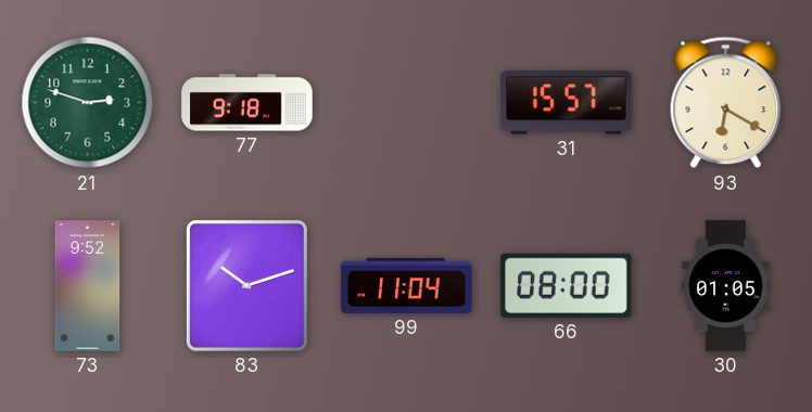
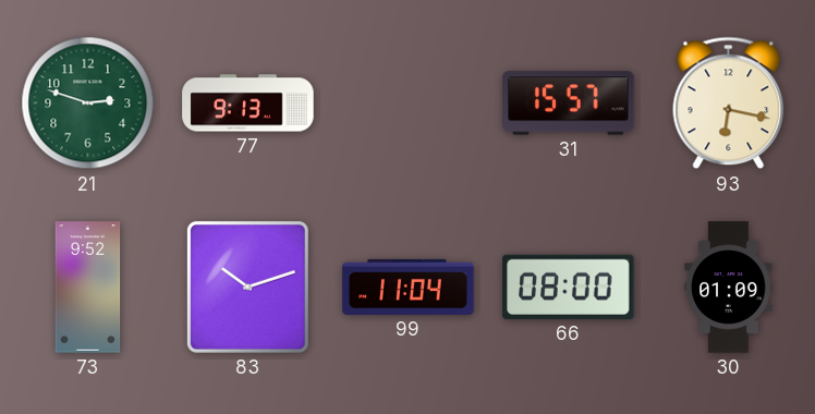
77: 9:18 -> 9:13 (248, 103)
93: 6:20 -> 6:17 (729, 103)
30: 01:05 -> 01:09 (729, 288)
